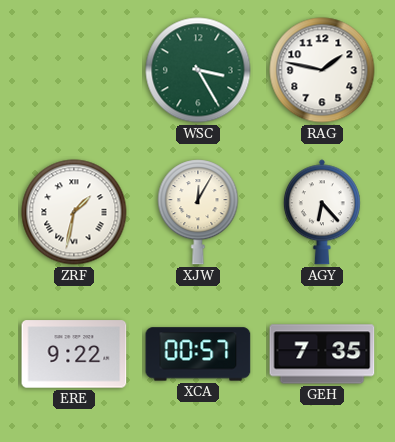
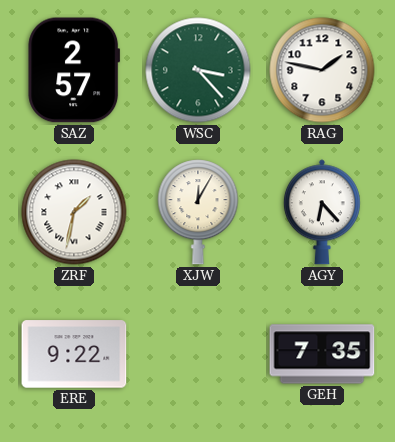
SAZ: none -> 2:57 (74, 70)
WSC: 3:25 -> 3:23 (198, 70)
XCA: 00:57 -> none (198, 354)
